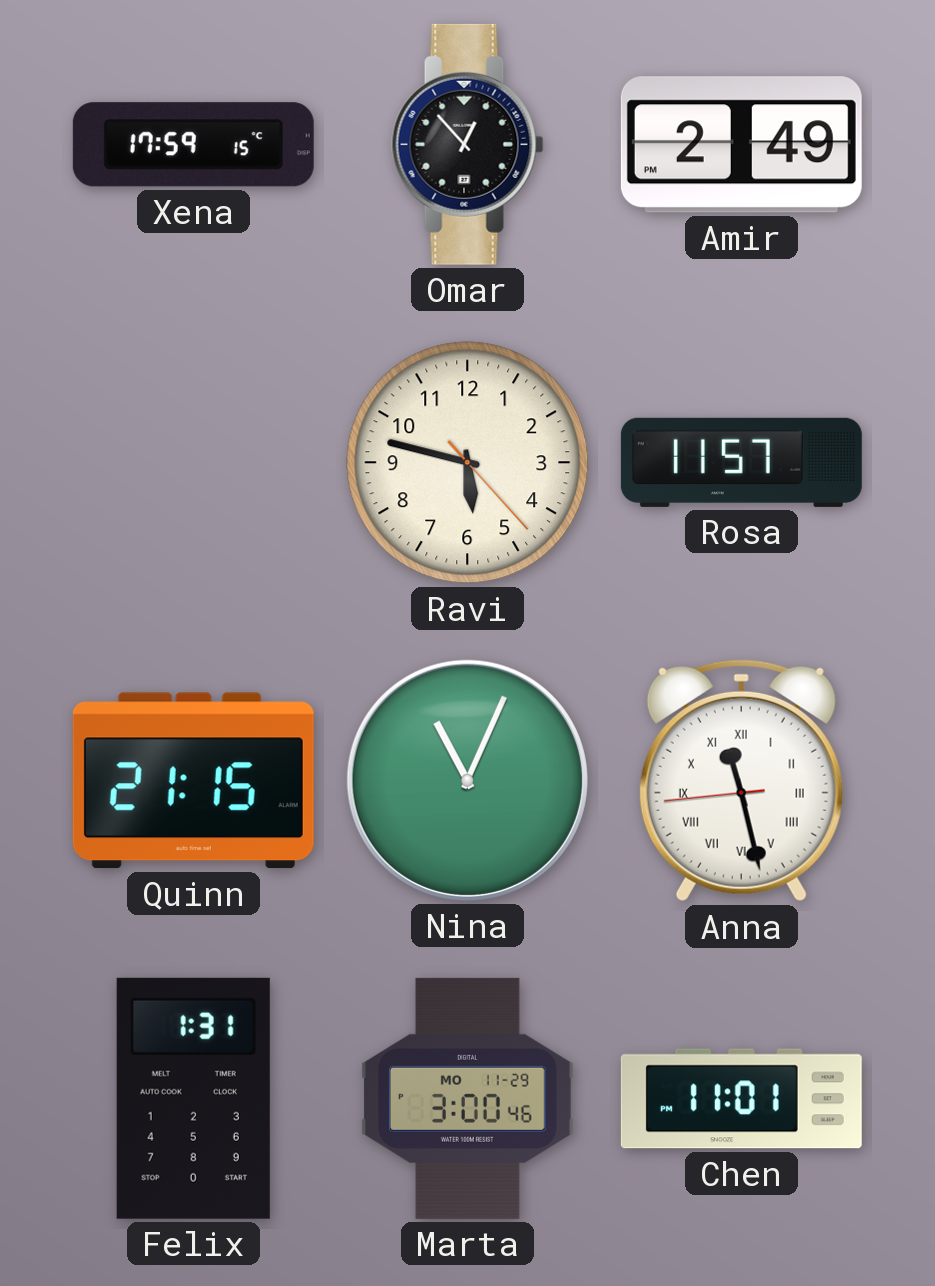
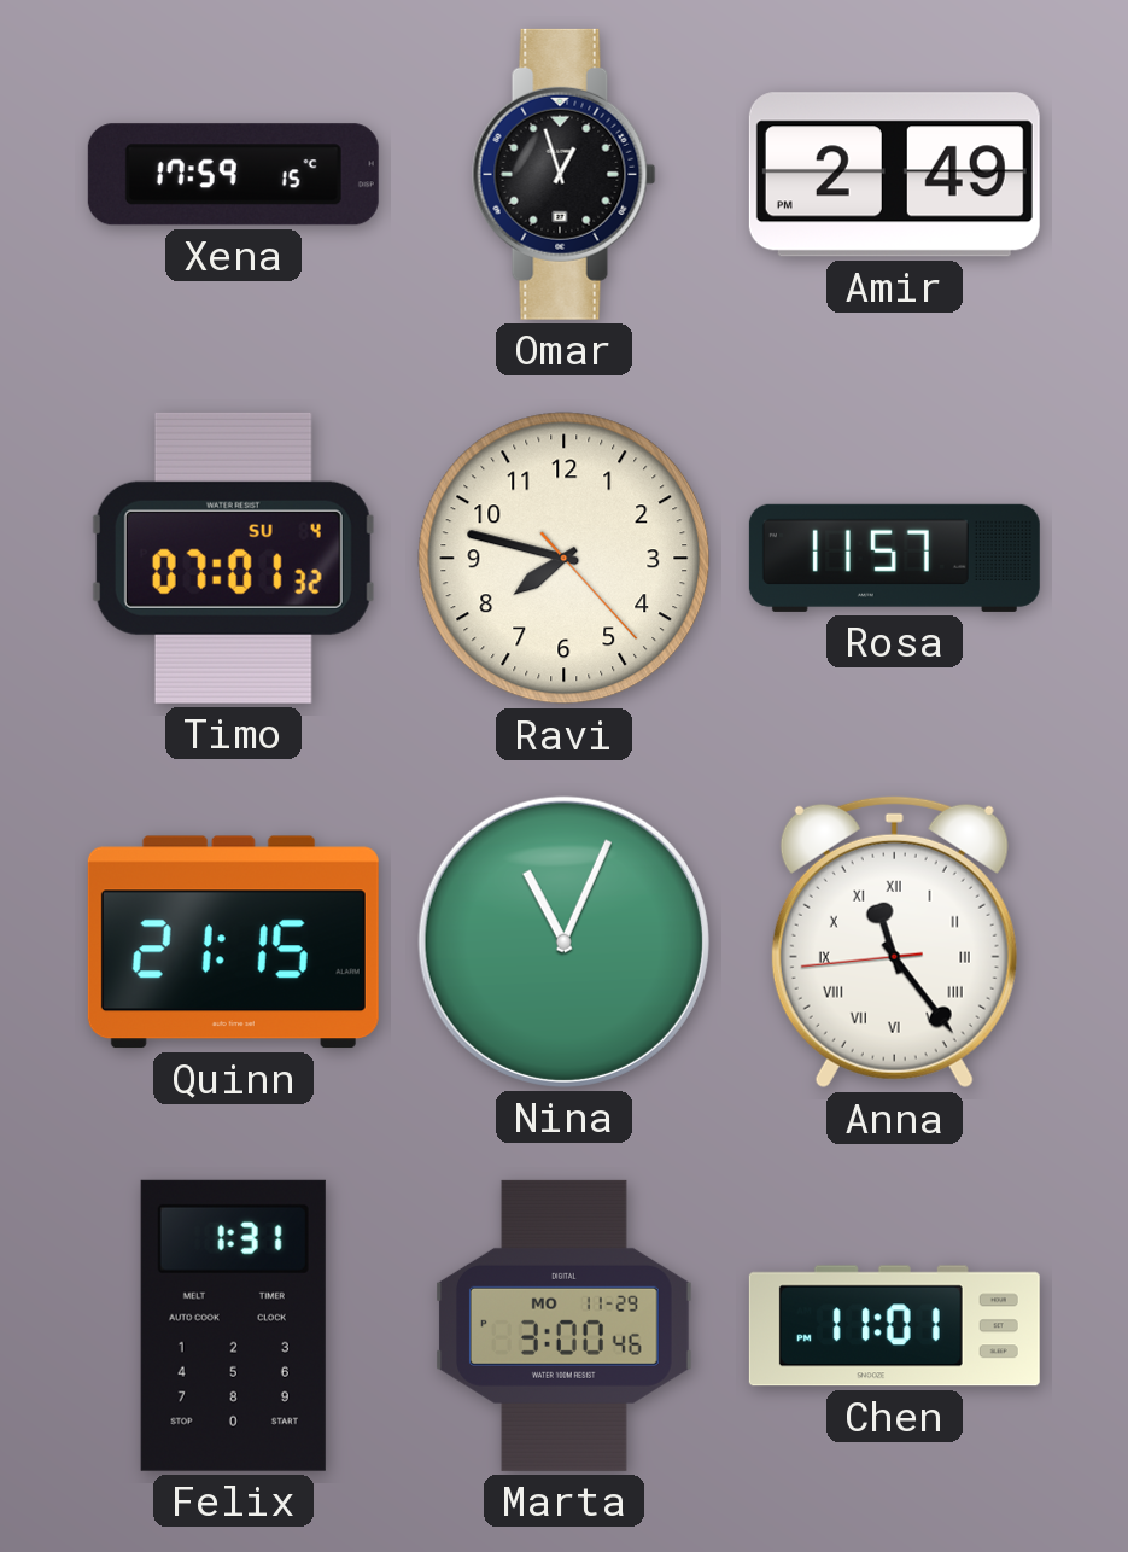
Omar: 12:53 -> 12:57 (565, 174)
Timo: none -> 07:01 (233, 558)
Ravi: 5:47 -> 7:47 (565, 559)
Anna: 11:27 -> 11:23 (894, 941)
